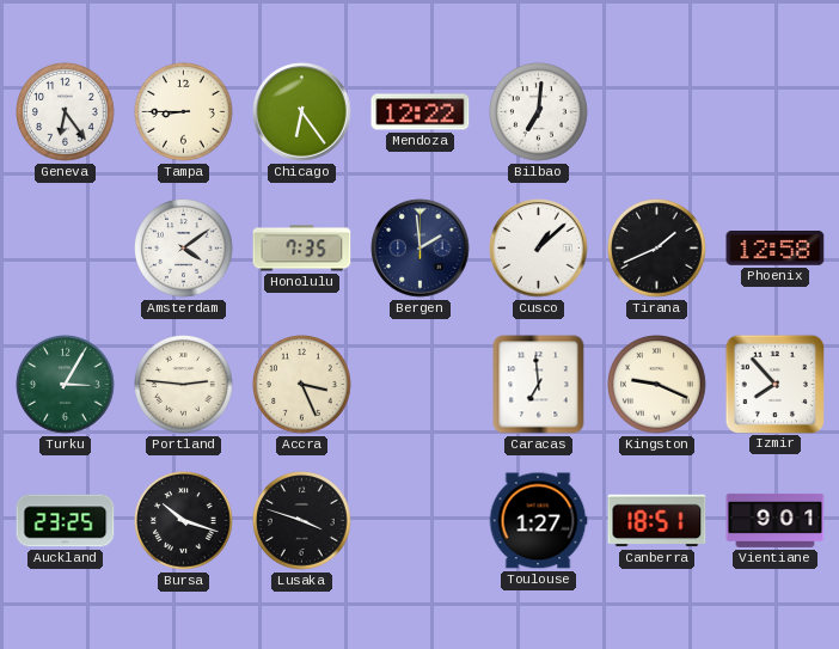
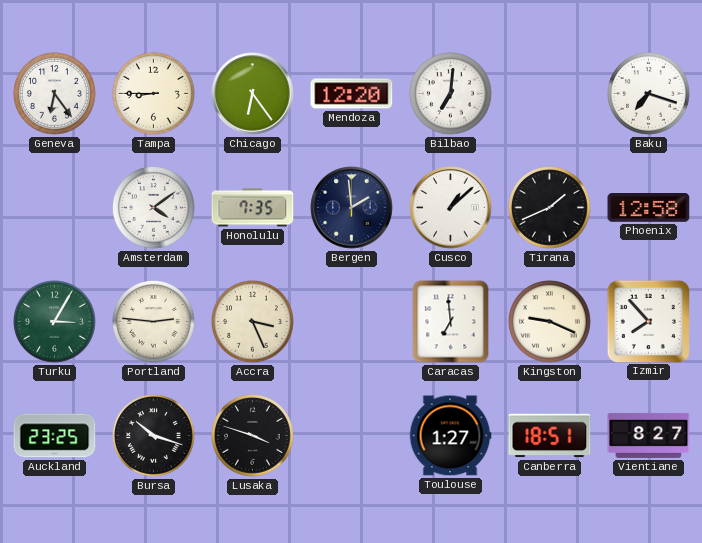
Mendoza: 12:22 -> 12:20 (352, 94)
Baku: none -> 7:18 (649, 94)
Vientiane: 9:01 -> 8:27 (649, 435)
